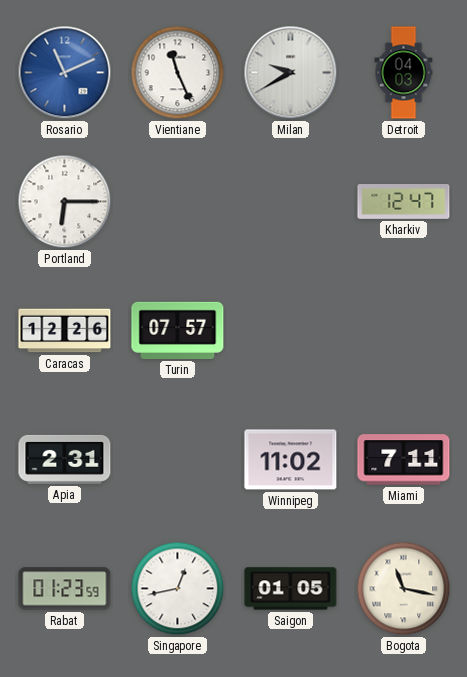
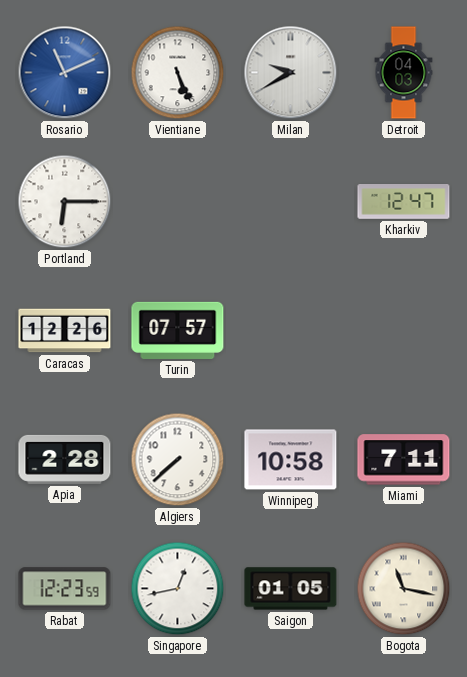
Vientiane: 11:26 -> 5:26 (178, 73)
Apia: 2:31 -> 2:28 (65, 459)
Algiers: none -> 7:38 (178, 460)
Winnipeg: 11:02 -> 10:58 (291, 460)
Rabat: 01:23 -> 12:23 (65, 589)
